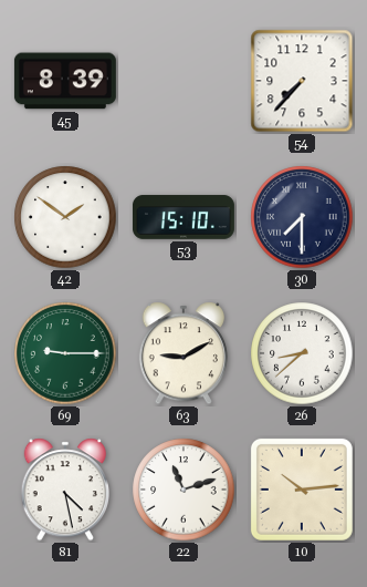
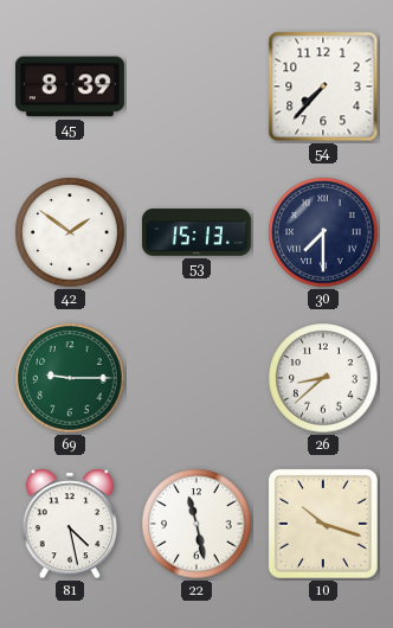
53: 15:10 -> 15:13 (196, 232)
63: 9:10 -> none (182, 353)
22: 11:12 -> 11:28 (196, 524)
10: 10:14 -> 10:18 (323, 524)
